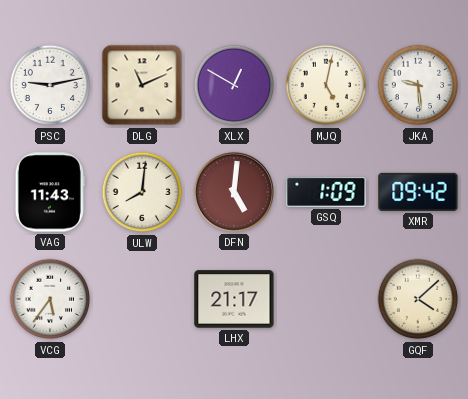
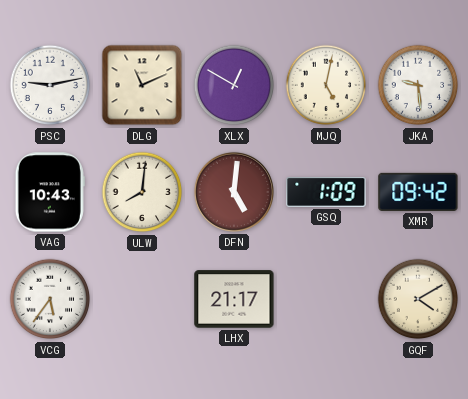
VAG: 11:43 -> 10:43 (50, 192)
GQF: 4:08 -> 4:10 (418, 299)
